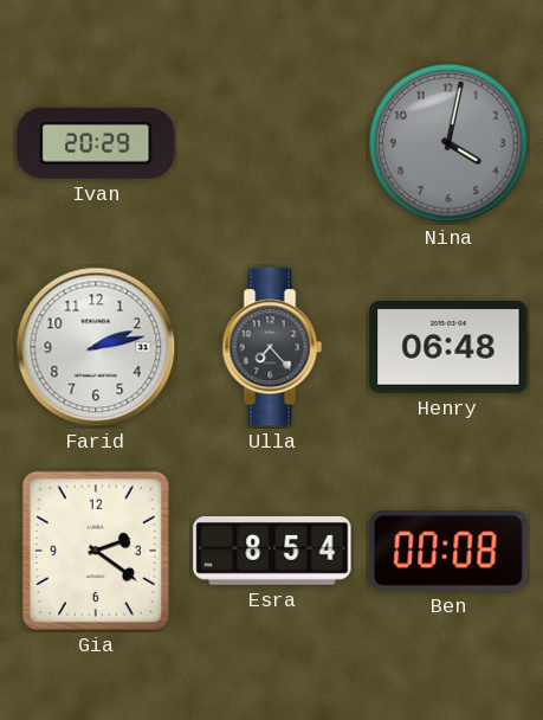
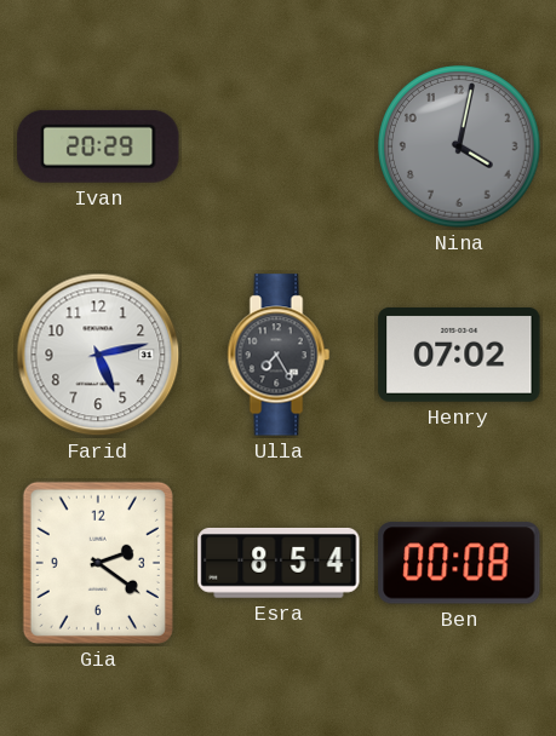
Farid: 2:13 -> 5:13 (98, 355)
Ulla: 7:23 -> 7:25 (279, 355)
Henry: 06:48 -> 07:02 (459, 356)
